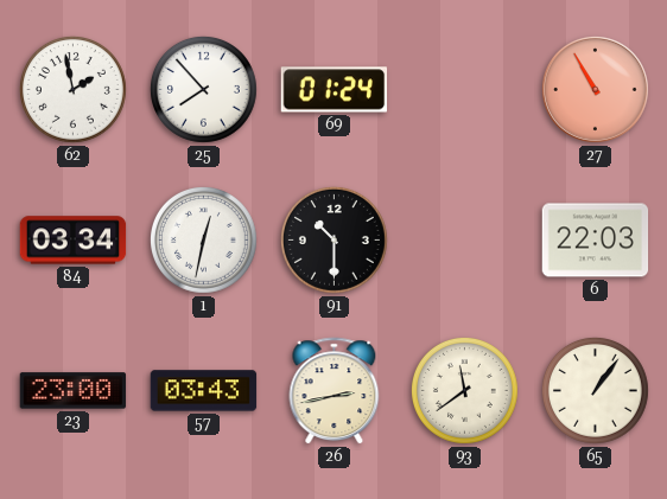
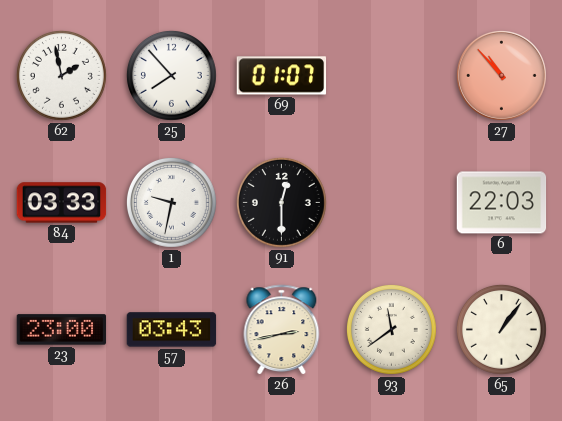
69: 01:24 -> 01:07 (282, 76)
27: 10:55 -> 10:53 (501, 75)
84: 03:34 -> 03:33 (62, 203)
1: 12:32 -> 9:32 (171, 202)
91: 10:30 -> 12:30 (281, 202)
